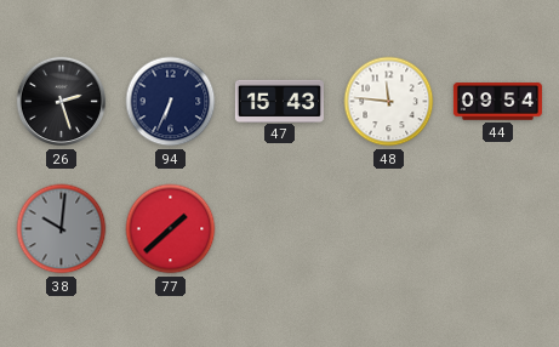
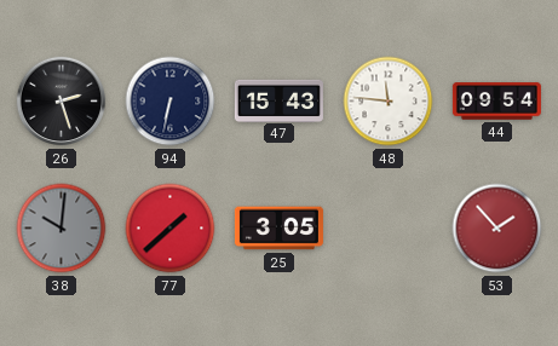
94: 6:34 -> 6:32 (171, 102)
25: none -> 3:05 (278, 229)
53: none -> 1:53 (497, 229)
